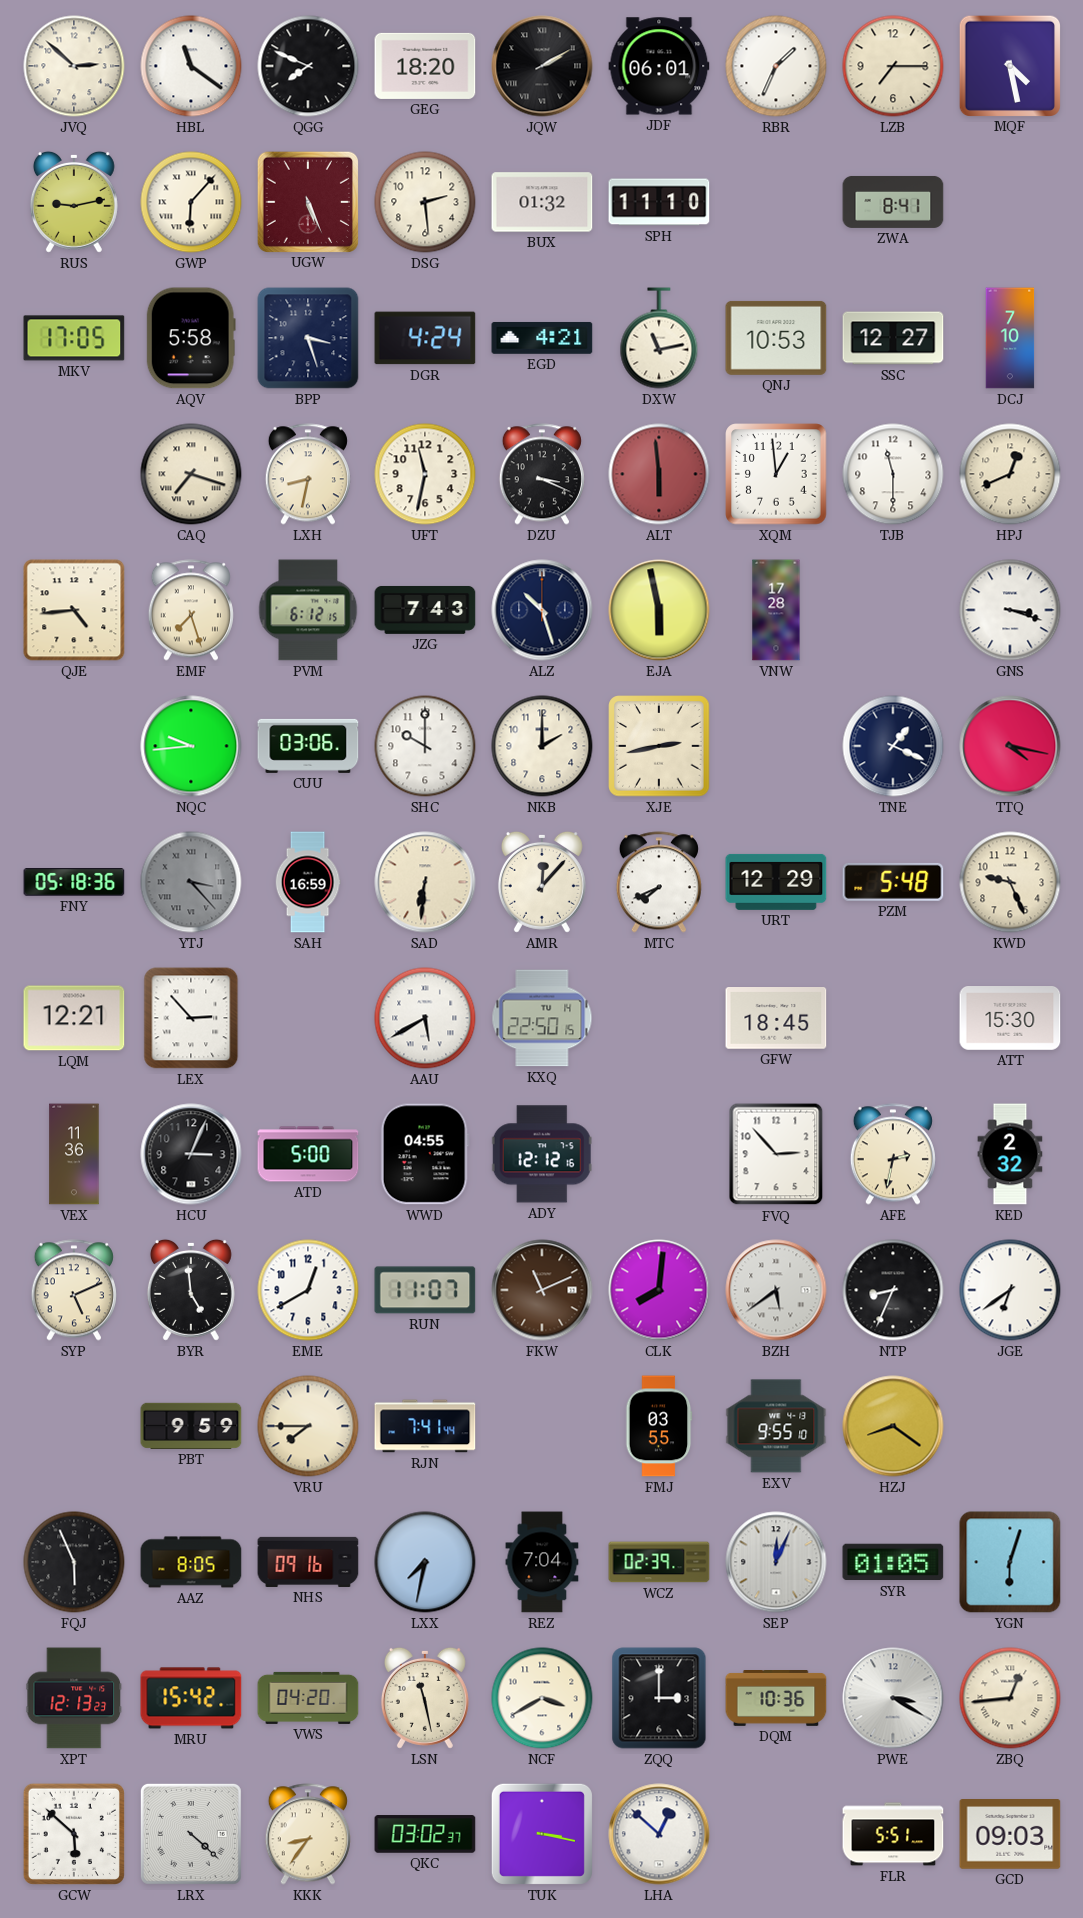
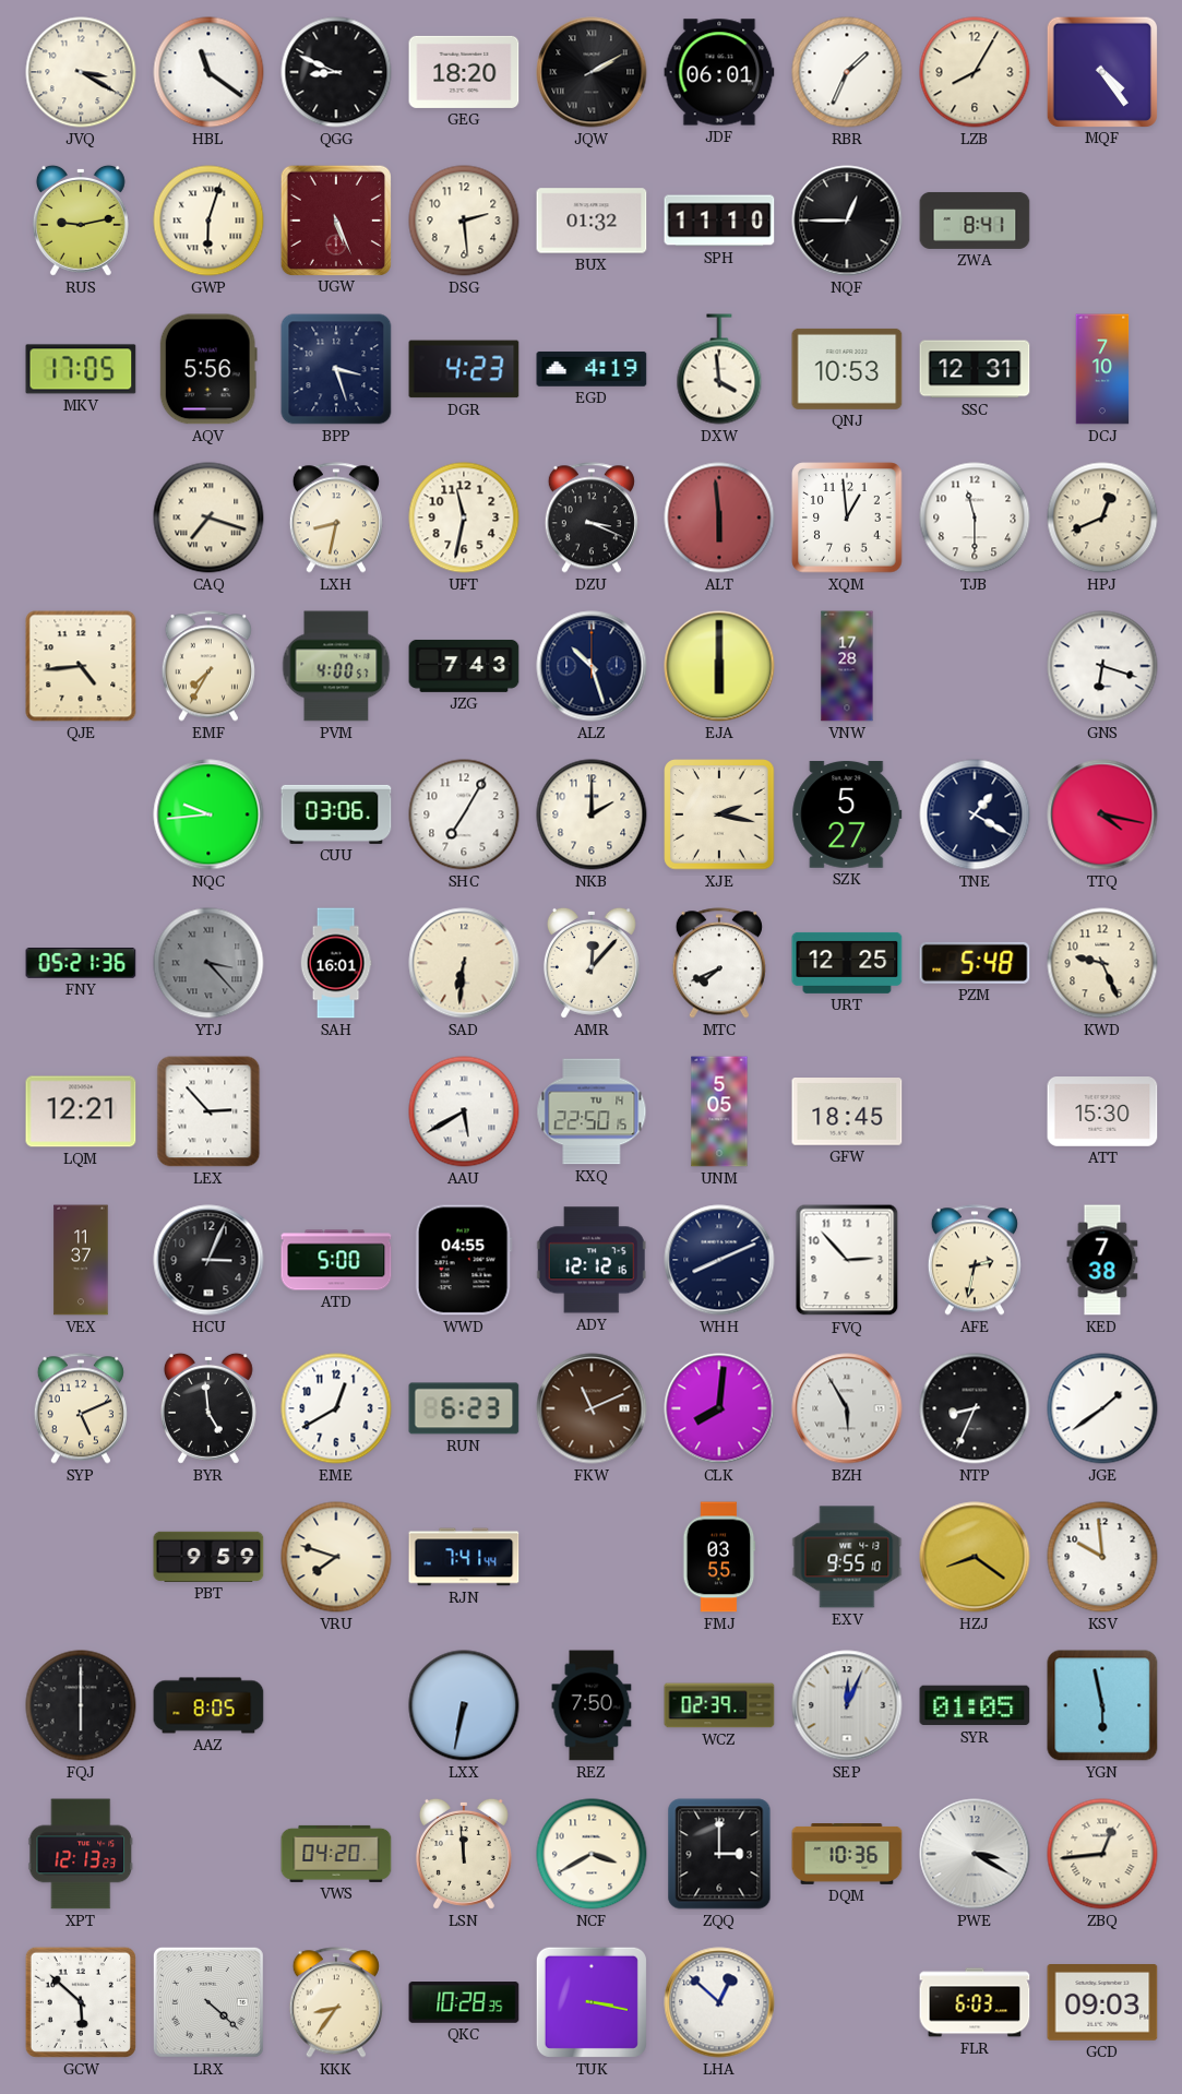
JVQ: 2:52 -> 3:20 (81, 72)
QGG: 7:49 -> 8:49 (336, 72)
LZB: 7:15 -> 8:05 (975, 72)
MQF: 4:28 -> 4:24 (1101, 71)
GWP: 6:07 -> 6:03 (208, 221)
NQF: none -> 12:45 (847, 221)
AQV: 5:58 -> 5:56 (208, 369)
DGR: 4:24 -> 4:23 (464, 369)
EGD: 4:21 -> 4:19 (592, 369)
DXW: 11:13 -> 3:59 (719, 369)
SSC: 12:27 -> 12:31 (975, 369)
EMF: 7:27 -> 7:35 (208, 666)
PVM: 6:12 -> 4:00 (336, 666)
EJA: 5:58 -> 6:00 (719, 666)
GNS: 3:18 -> 6:18 (1102, 666)
SHC: 10:00 -> 7:05 (464, 814)
XJE: 2:43 -> 2:17 (719, 814)
SZK: none -> 5:27 (847, 816)
TNE: 1:19 -> 1:20 (975, 814)
FNY: 05:18 -> 05:21 (81, 963)
SAH: 16:59 -> 16:01 (336, 963)
URT: 12:29 -> 12:25 (847, 963)
UNM: none -> 5:05 (719, 1111)
VEX: 11:36 -> 11:37 (81, 1260)
WHH: none -> 8:11 (719, 1260)
KED: 2:32 -> 7:38 (1102, 1260)
RUN: 11:07 -> 6:23 (464, 1408)
BZH: 5:39 -> 5:55 (847, 1408)
JGE: 6:39 -> 1:39 (1102, 1408)
VRU: 7:45 -> 7:48 (336, 1557)
KSV: none -> 9:59 (1102, 1557)
FQJ: 5:56 -> 6:00 (81, 1705)
NHS: 09:16 -> none (308, 1562)
LXX: 7:32 -> 6:32 (464, 1705)
REZ: 7:04 -> 7:50 (592, 1705)
YGN: 6:03 -> 5:58 (1102, 1705)
MRU: 15:42 -> none (191, 1698)
LSN: 11:28 -> 11:59 (464, 1854)
QKC: 03:02 -> 10:28 (464, 2002)
FLR: 5:51 -> 6:03 (975, 2002)
